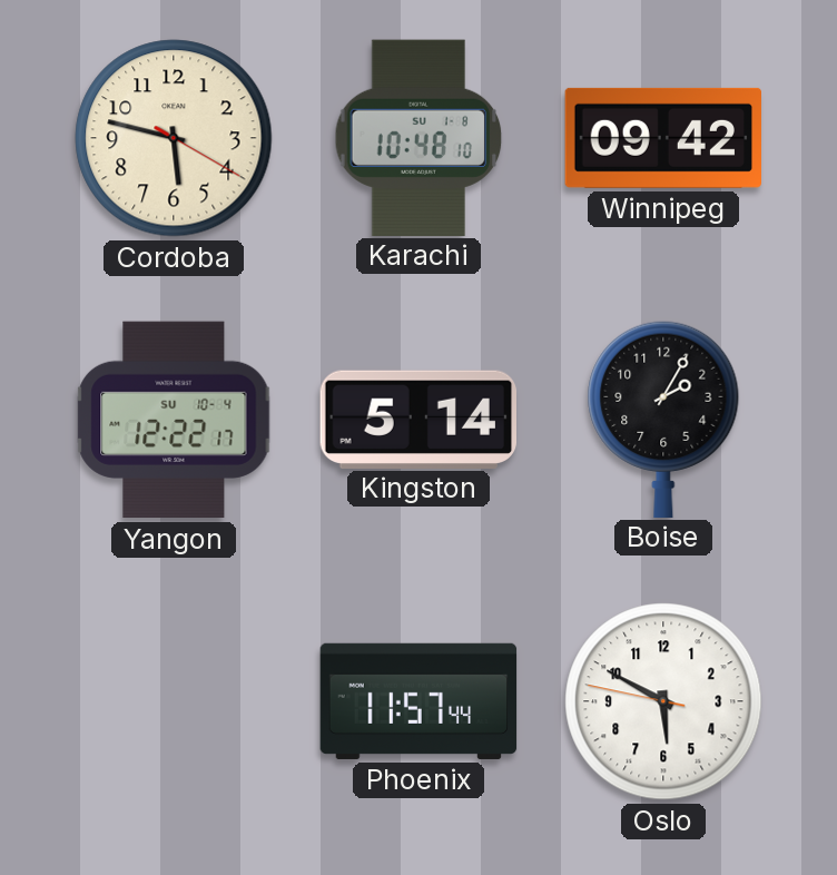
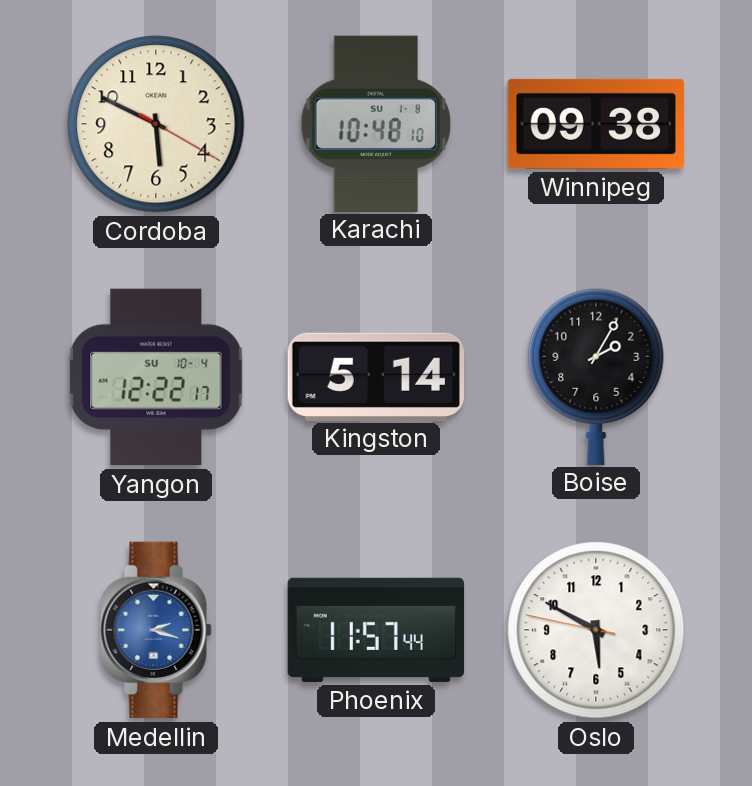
Cordoba: 5:47 -> 5:49 (156, 124)
Winnipeg: 09:42 -> 09:38 (596, 124)
Medellin: none -> 2:18 (156, 630)
